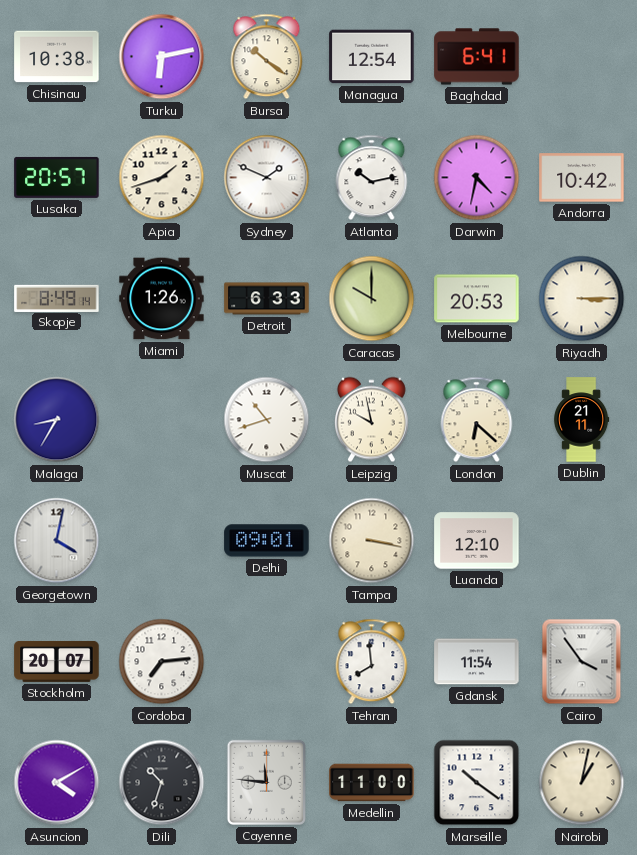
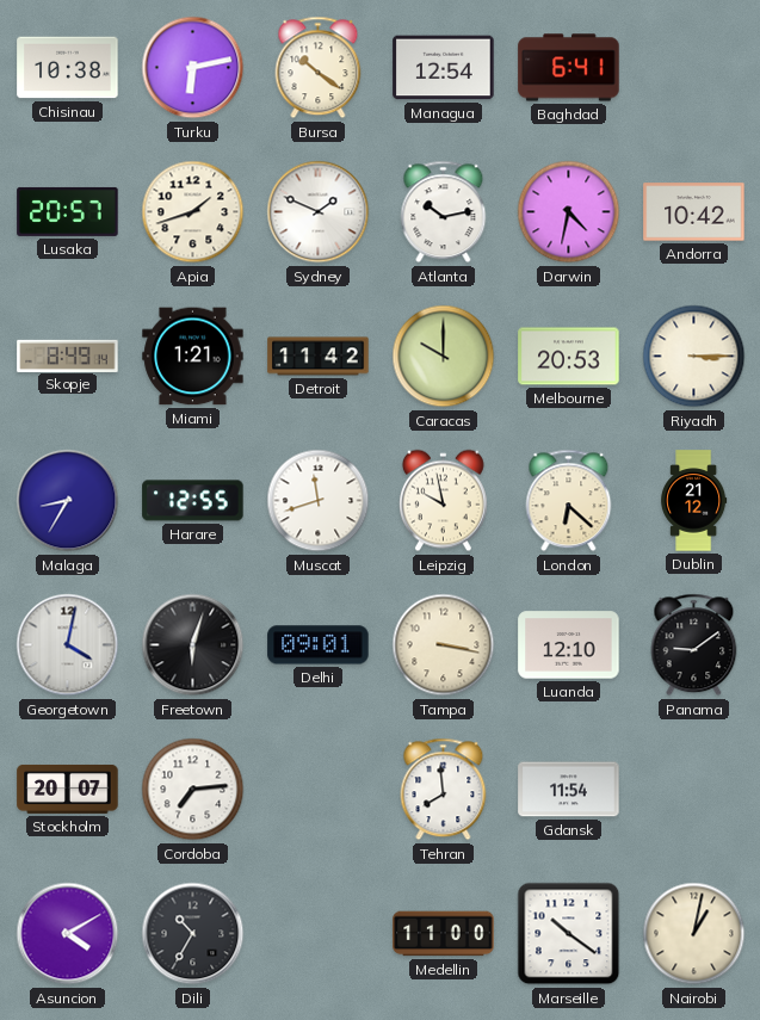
Miami: 1:26 -> 1:21 (193, 357)
Detroit: 6:33 -> 11:42 (319, 357)
Harare: none -> 12:55 (193, 501)
Muscat: 10:42 -> 11:42 (319, 501)
Dublin: 21:11 -> 21:12 (694, 501)
Freetown: none -> 6:03 (193, 645)
Panama: none -> 9:09 (694, 645)
Cairo: 3:54 -> none (582, 662)
Dili: 10:33 -> 10:35 (193, 934)
Cayenne: 11:46 -> none (266, 782)
